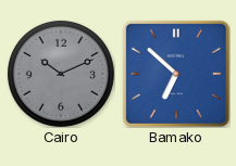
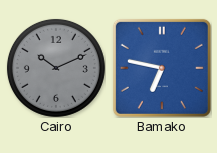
Bamako: 6:52 -> 6:47 (162, 68)
